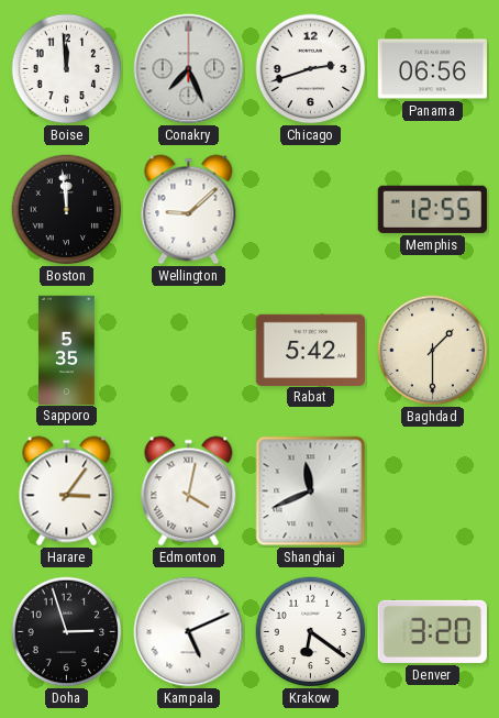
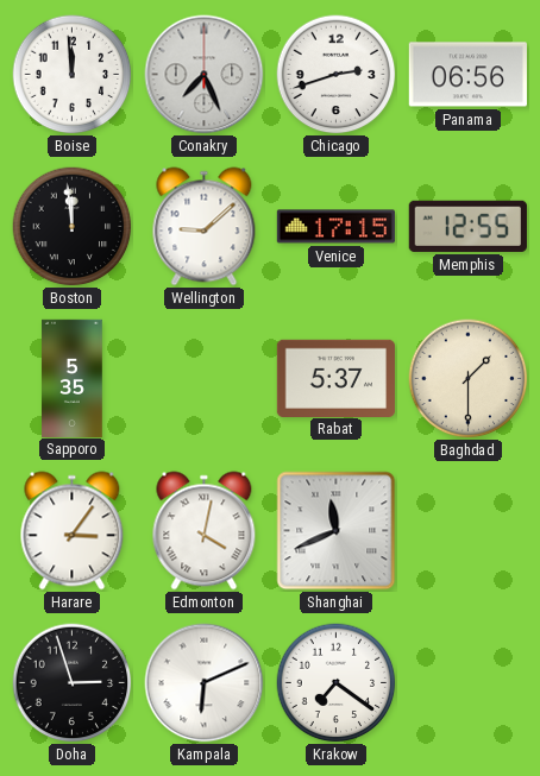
Venice: none -> 17:15 (335, 227)
Rabat: 5:42 -> 5:37 (335, 378)
Kampala: 5:11 -> 6:11 (205, 683)
Krakow: 6:21 -> 7:21 (337, 683)
Denver: 3:20 -> none (432, 631)
